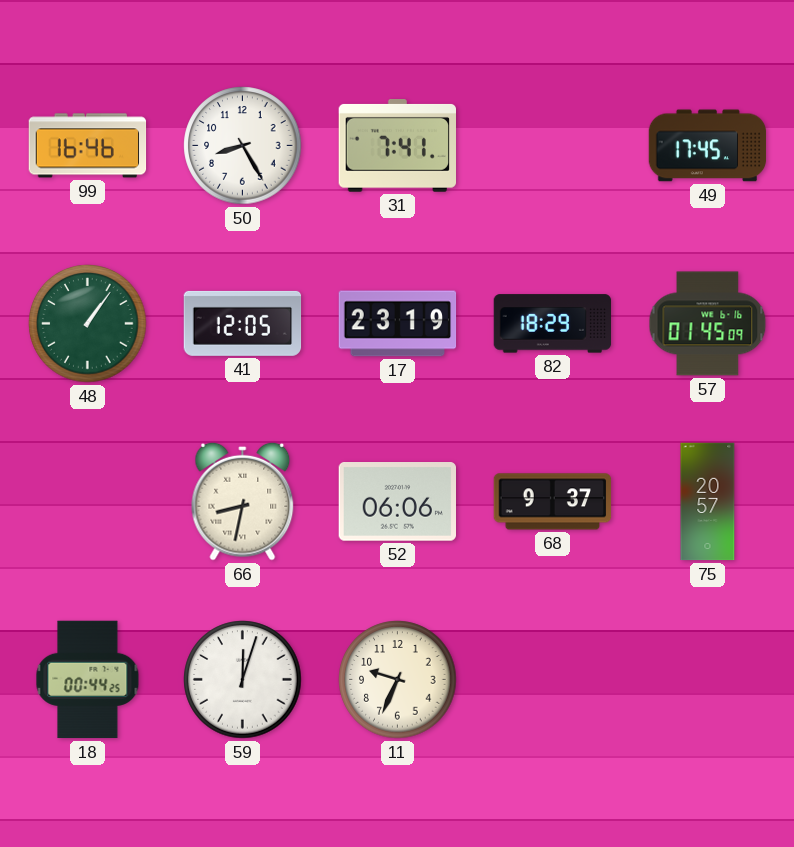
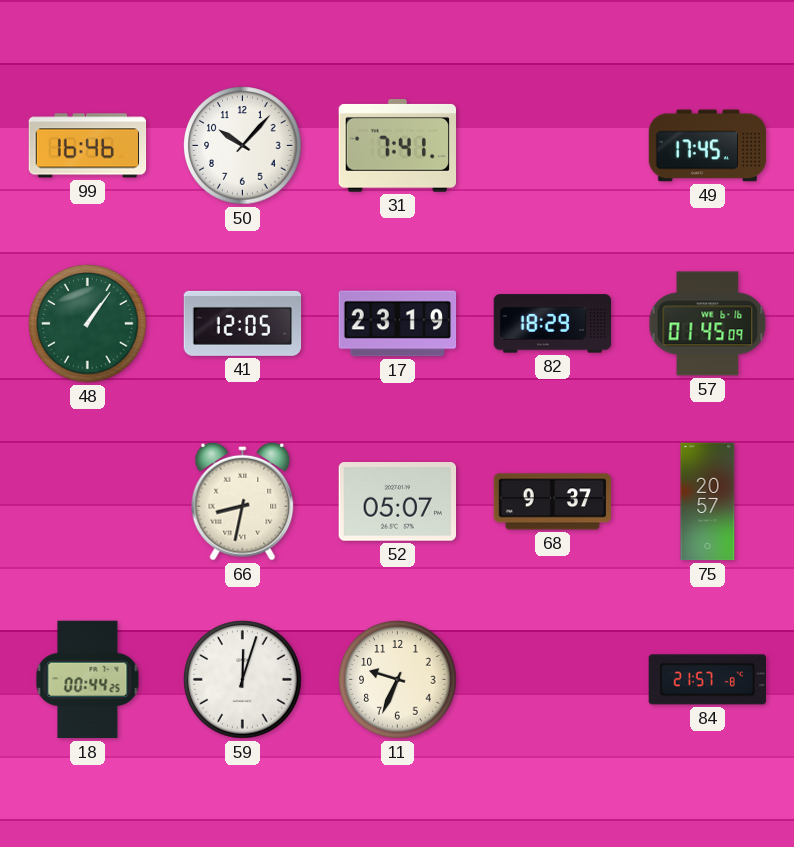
50: 8:25 -> 10:07 (243, 146)
52: 06:06 -> 05:07 (397, 502)
84: none -> 21:57 (707, 680)
